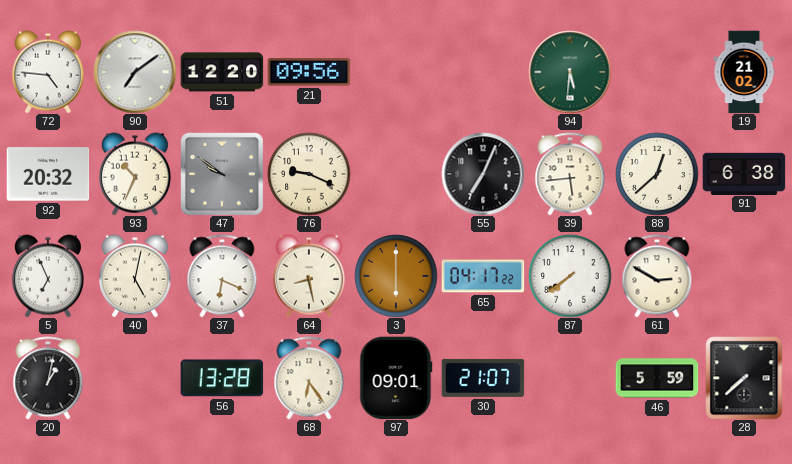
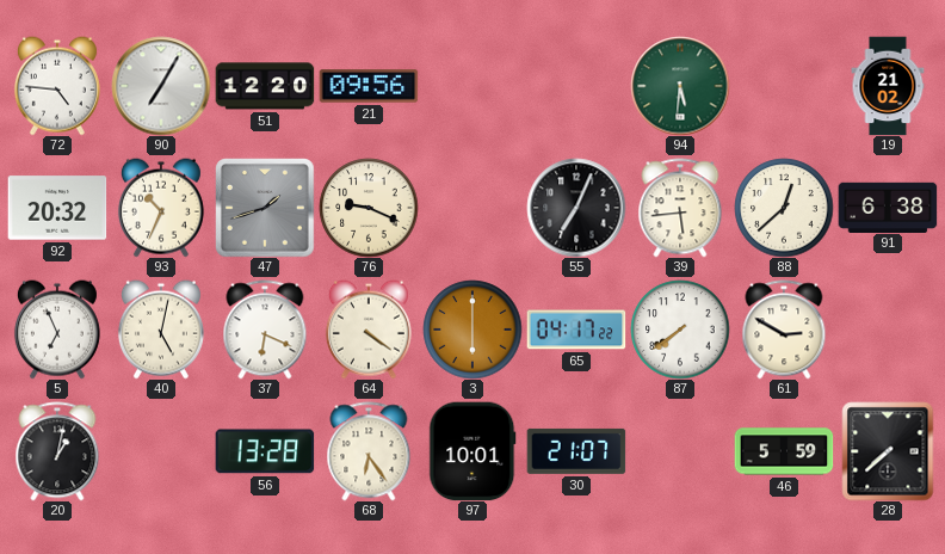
90: 7:09 -> 7:05 (161, 86)
47: 9:51 -> 1:42 (265, 208)
64: 8:28 -> 4:21 (369, 330)
97: 09:01 -> 10:01 (472, 451)
